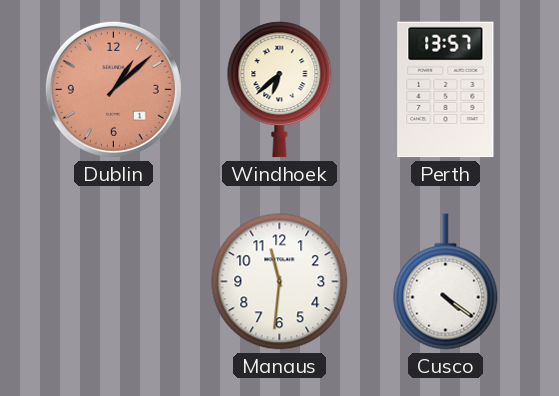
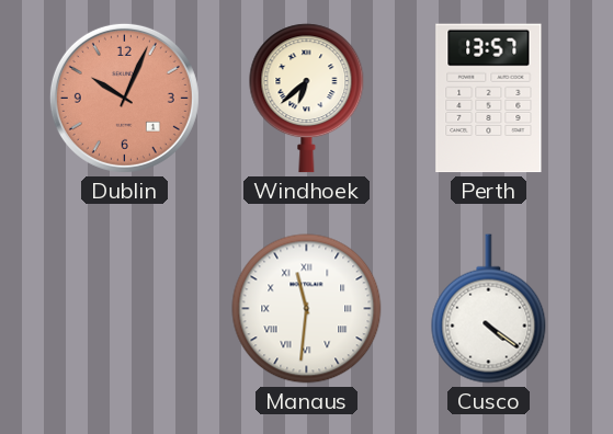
Dublin: 1:08 -> 10:04 (124, 98)
Manaus numerals: Arabic -> Roman (307, 309)
